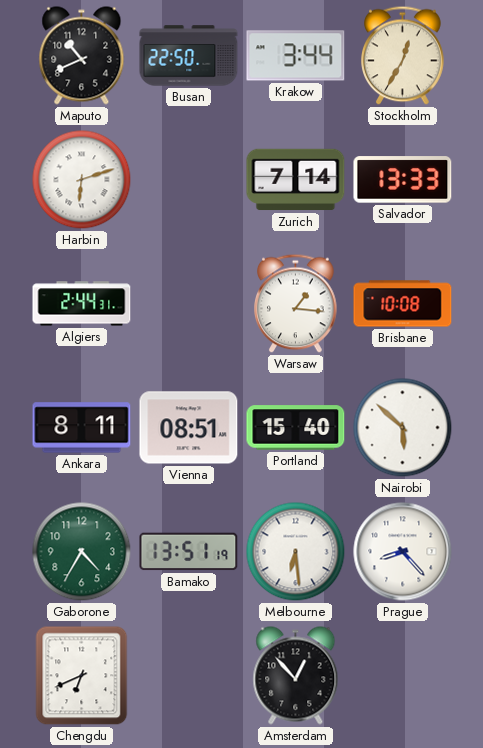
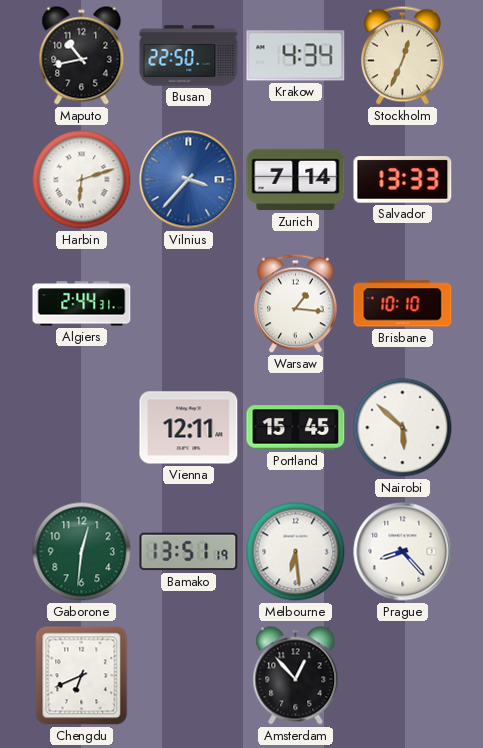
Maputo: 10:41 -> 10:43 (82, 56)
Krakow: 3:44 -> 4:34 (296, 56)
Stockholm: 12:35 -> 12:34 (403, 56)
Vilnius: none -> 3:37 (189, 180)
Brisbane: 10:08 -> 10:10 (403, 304)
Ankara: 8:11 -> none (82, 428)
Vienna: 08:51 -> 12:11 (189, 428)
Portland: 15:40 -> 15:45 (296, 428)
Gaborone: 4:35 -> 12:31 (82, 552)
